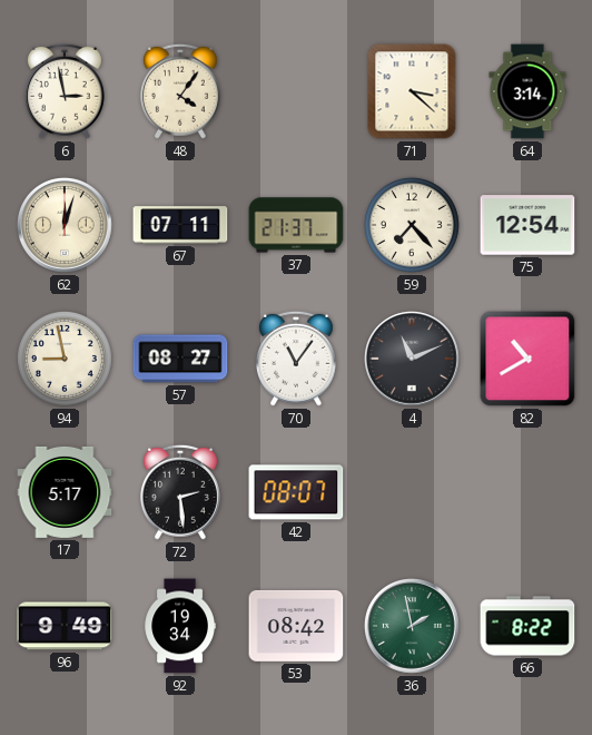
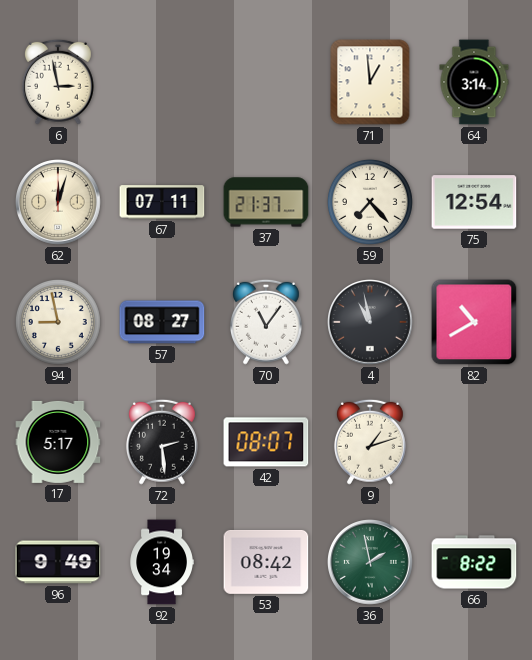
48: 4:06 -> none (180, 91)
71: 3:22 -> 12:59 (370, 82)
4: 11:11 -> 10:58 (371, 323)
9: none -> 1:12 (370, 442)
